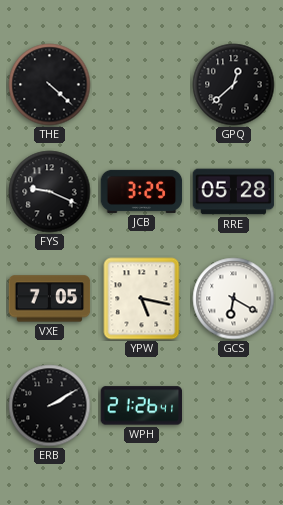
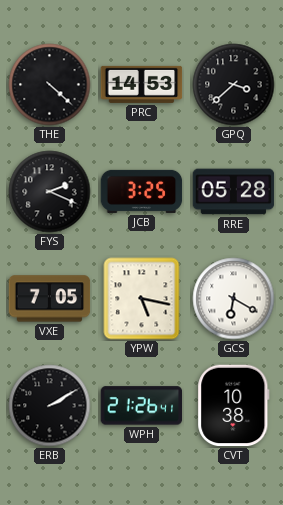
PRC: none -> 14:53 (142, 84)
GPQ: 12:38 -> 3:38 (234, 85)
FYS: 9:19 -> 2:19 (50, 192)
CVT: none -> 10:38 (234, 406)
